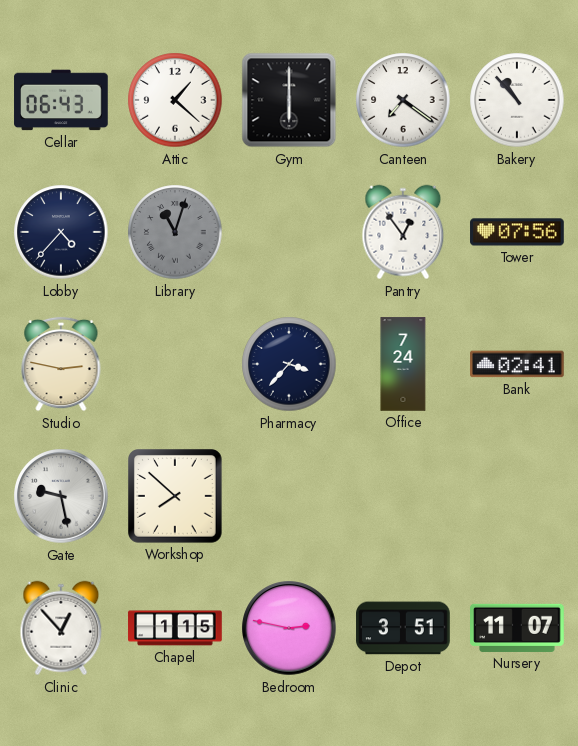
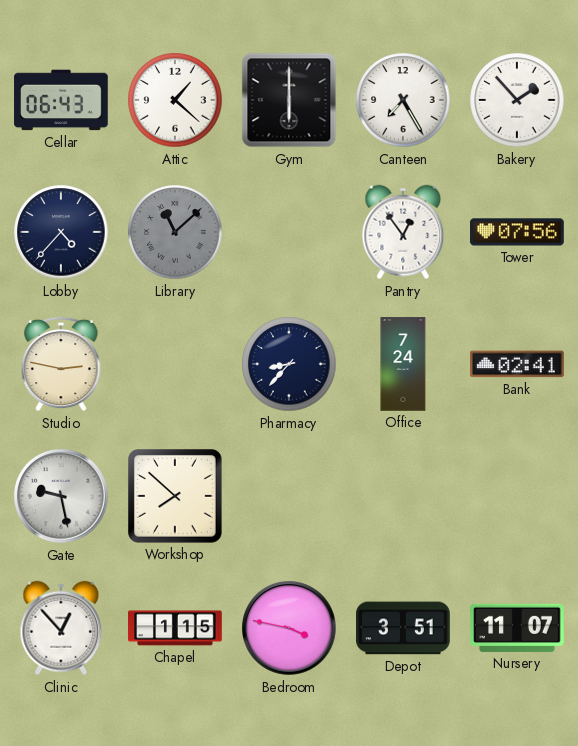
Canteen: 7:21 -> 7:25 (403, 100)
Bakery: 10:53 -> 1:53 (517, 100)
Library: 11:03 -> 11:08 (175, 232)
Pharmacy: 3:37 -> 8:37 (289, 364)
Bedroom: 2:47 -> 3:47 (289, 628)
